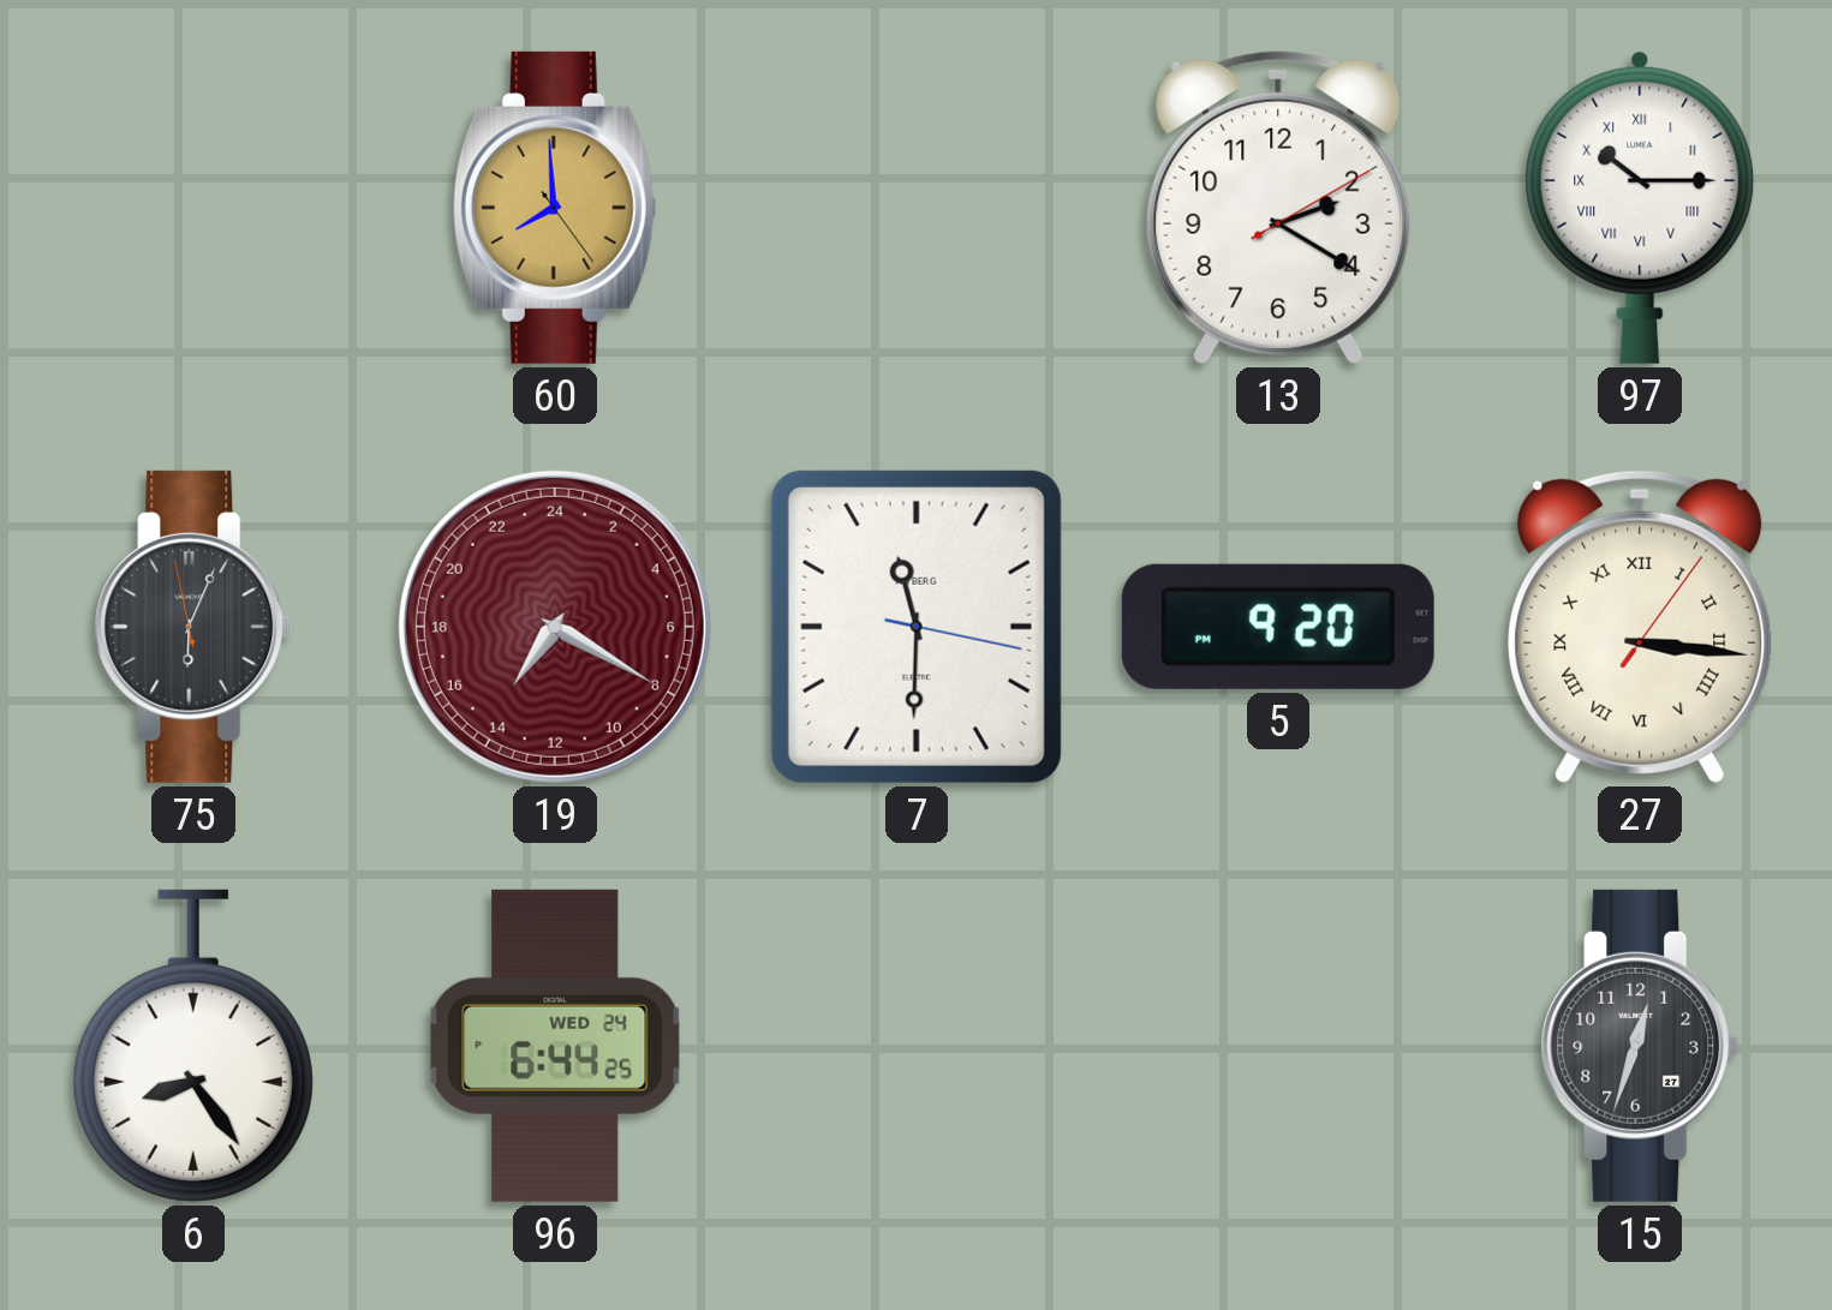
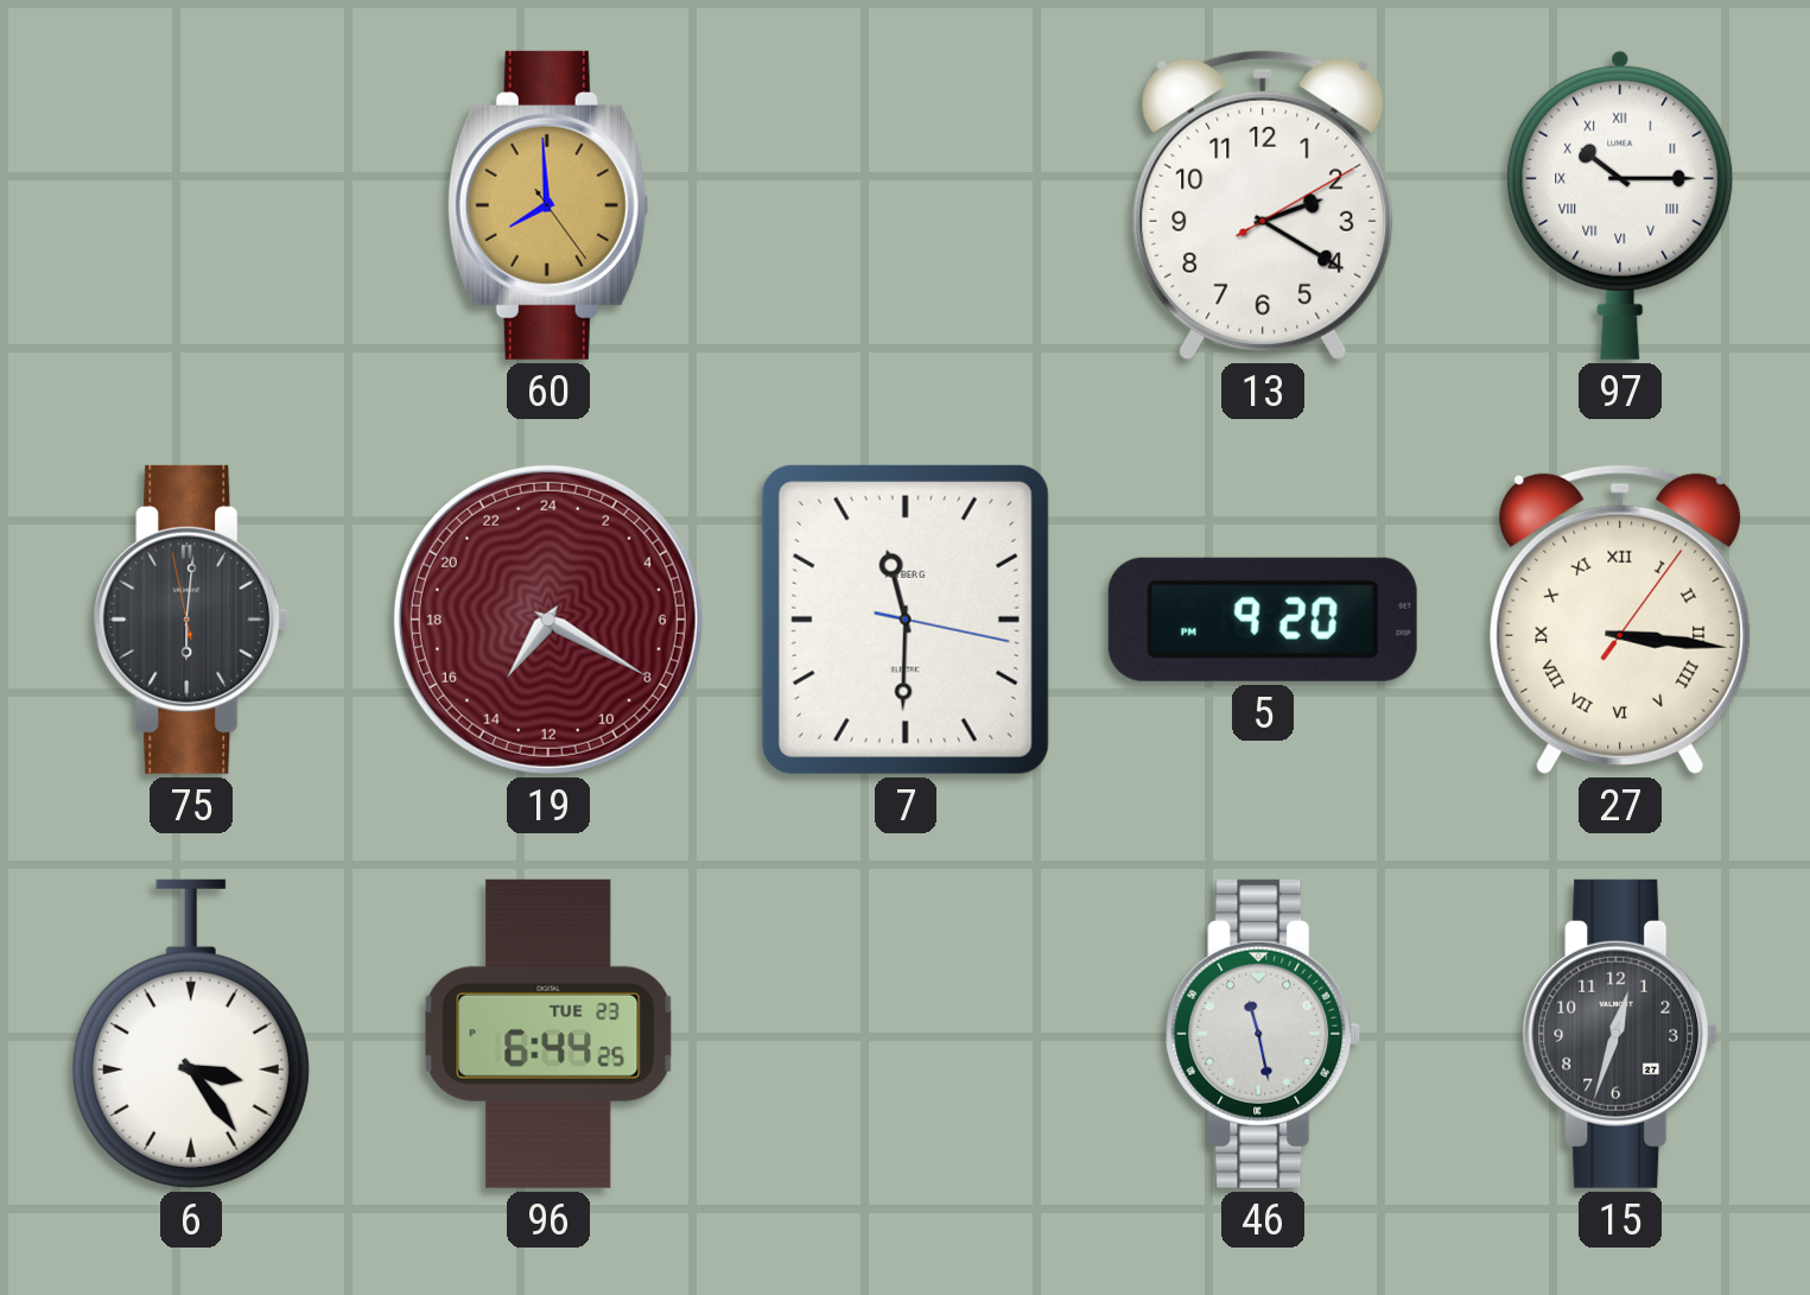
75: 6:03 -> 6:00 (191, 620)
6: 8:24 -> 3:24 (191, 1034)
96 date: WED 24 -> TUE 23 (548, 1034)
46: none -> 11:28 (1263, 1034)
